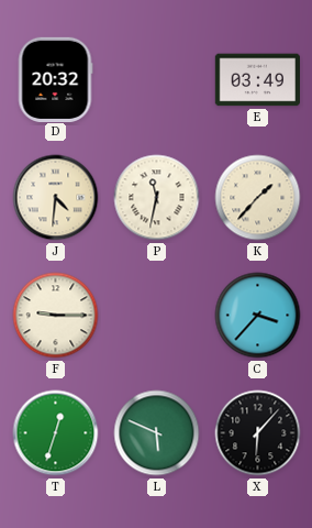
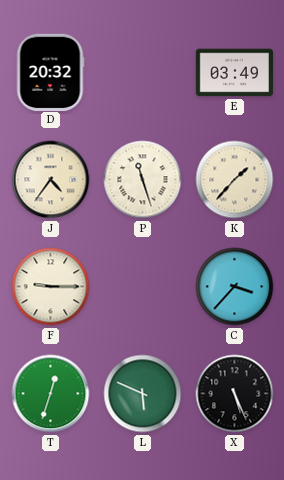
J: 4:31 -> 4:36 (51, 180)
P: 11:32 -> 11:27 (143, 180)
X: 6:07 -> 5:26 (235, 394)
